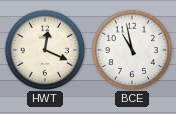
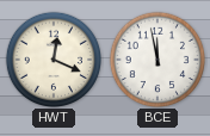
BCE: 10:58 -> 11:58 (156, 58)
